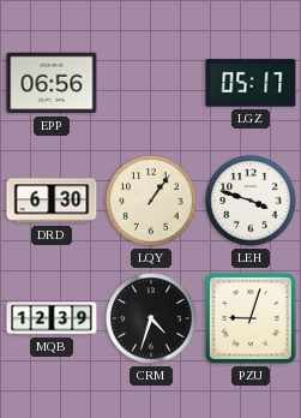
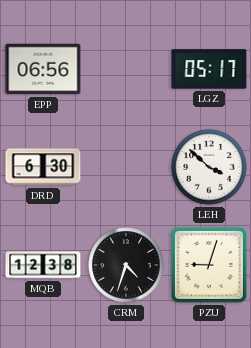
LQY: 1:06 -> none (151, 201)
LEH: 3:48 -> 3:52 (209, 167)
MQB: 12:39 -> 12:38 (43, 265)
